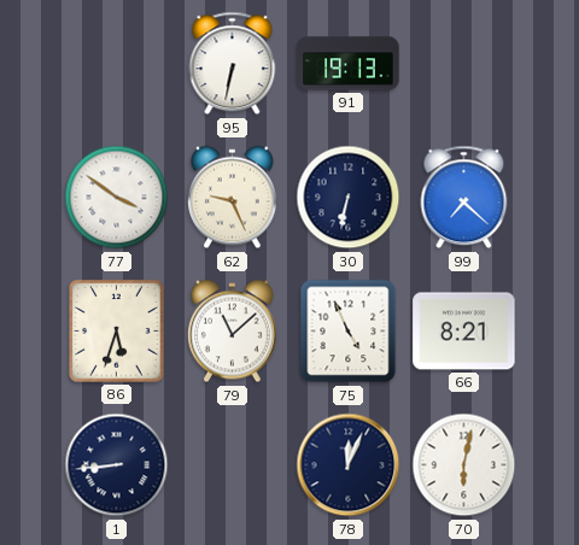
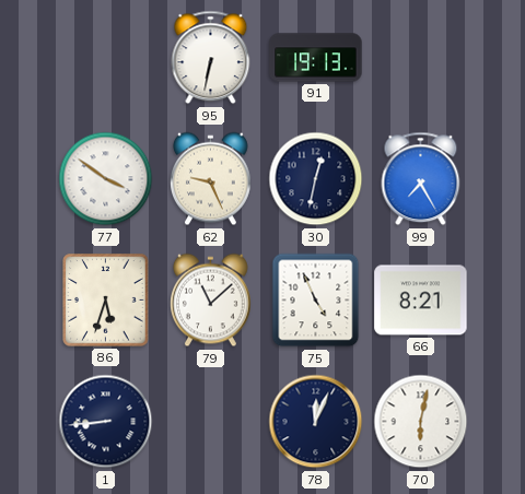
30: 6:32 -> 12:32 (316, 179)
99: 7:22 -> 7:25 (421, 179)
